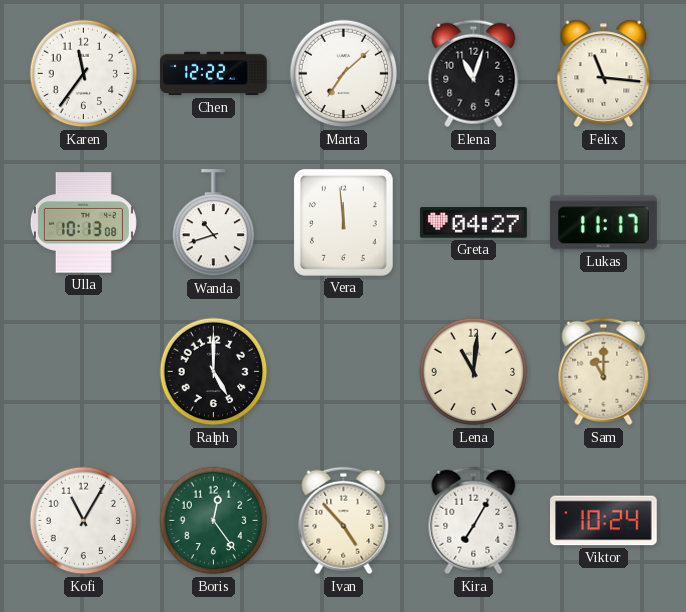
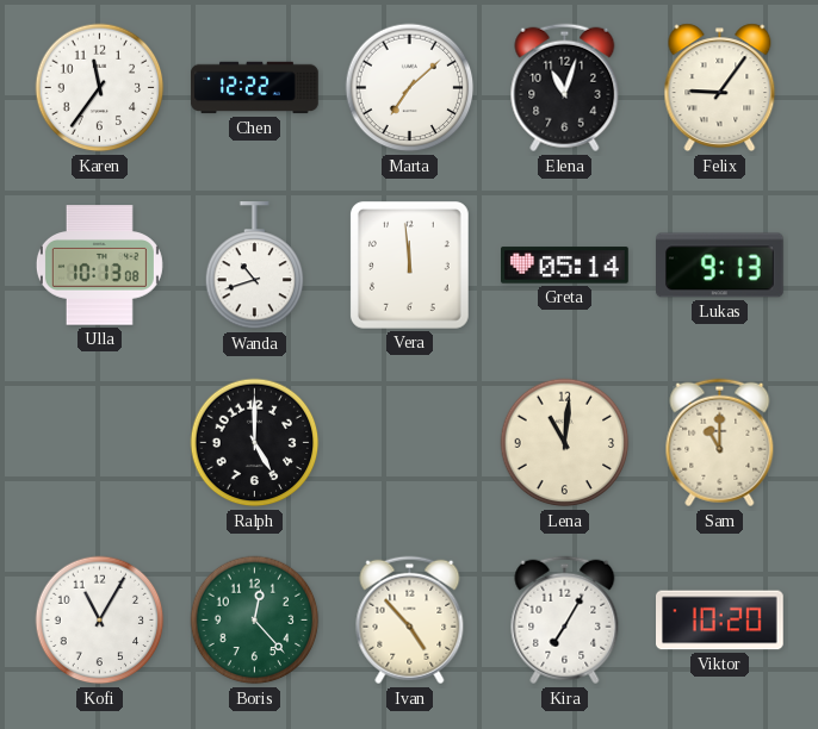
Felix: 11:16 -> 9:06 (720, 88)
Greta: 04:27 -> 05:14 (565, 266)
Lukas: 11:17 -> 9:13 (720, 266)
Boris: 12:24 -> 12:23 (255, 621)
Viktor: 10:24 -> 10:20 (720, 621)
